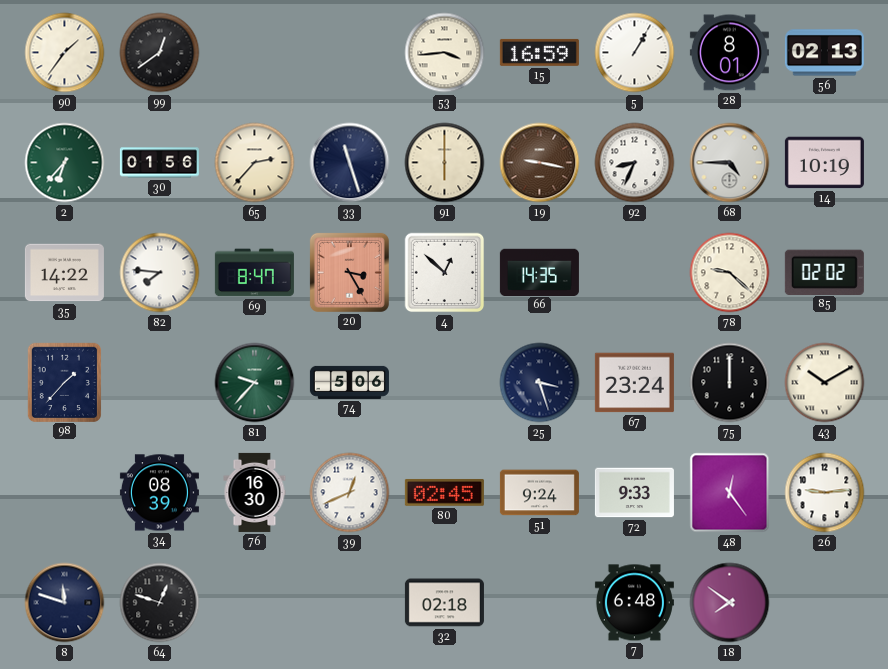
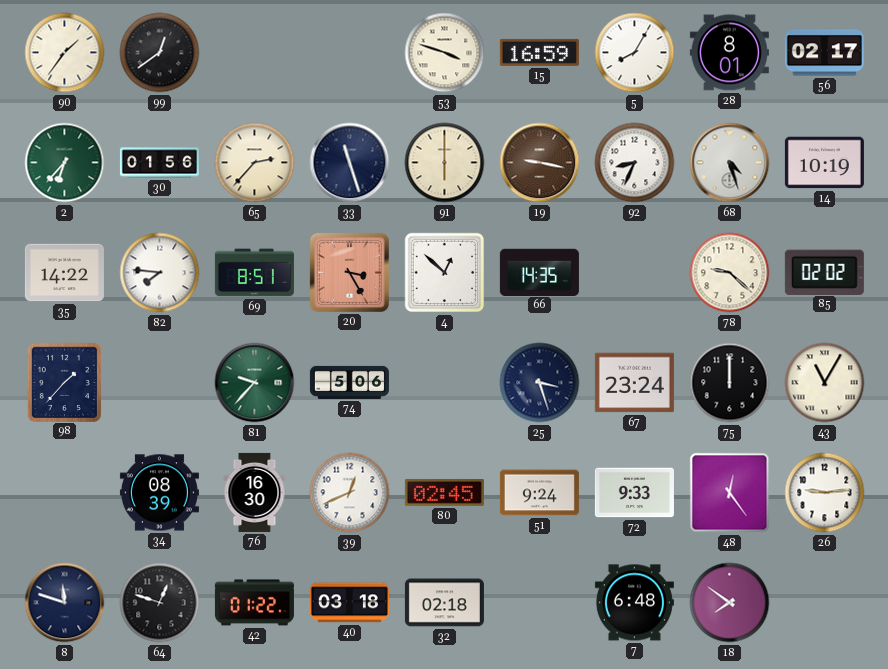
53: 3:44 -> 3:48 (445, 53)
5: 1:05 -> 8:05 (635, 53)
56: 02:13 -> 02:17 (824, 53)
68: 4:45 -> 4:27 (730, 163)
69: 8:47 -> 8:51 (254, 273)
43: 10:10 -> 11:05 (825, 383)
42: none -> 01:22 (254, 603)
40: none -> 03:18 (349, 603)
